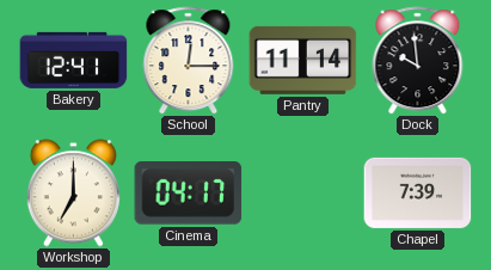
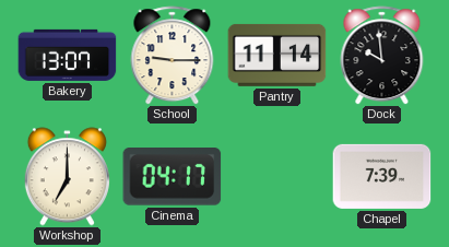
Bakery: 12:41 -> 13:07 (68, 55)
School: 12:15 -> 9:15 (173, 56)
